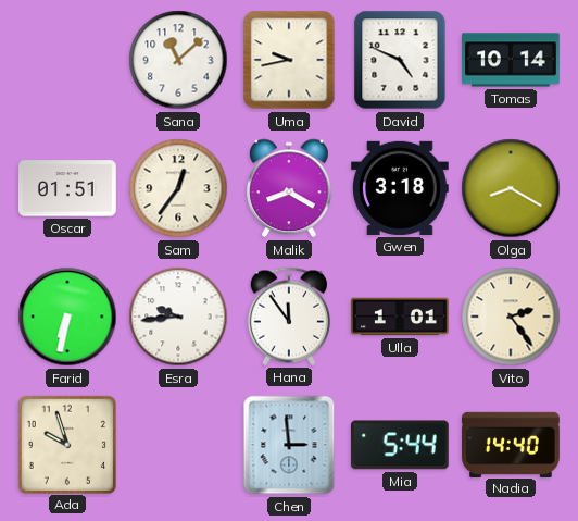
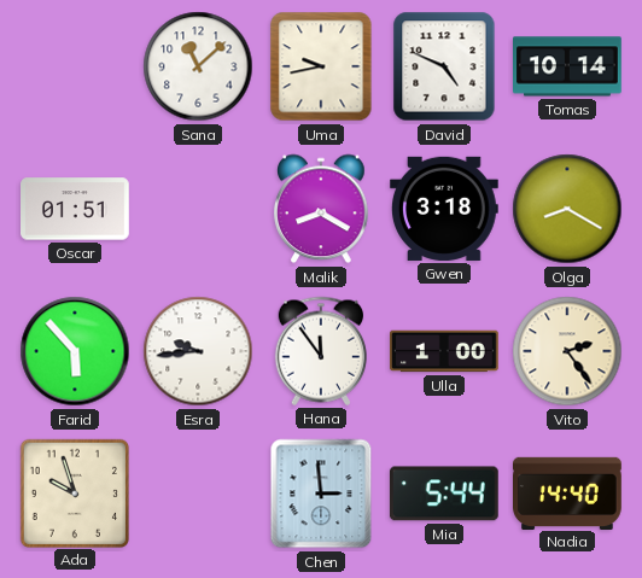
Sam: 12:36 -> none (178, 188)
Farid: 6:32 -> 5:53 (75, 351)
Ulla: 1:01 -> 1:00 (444, 351)
